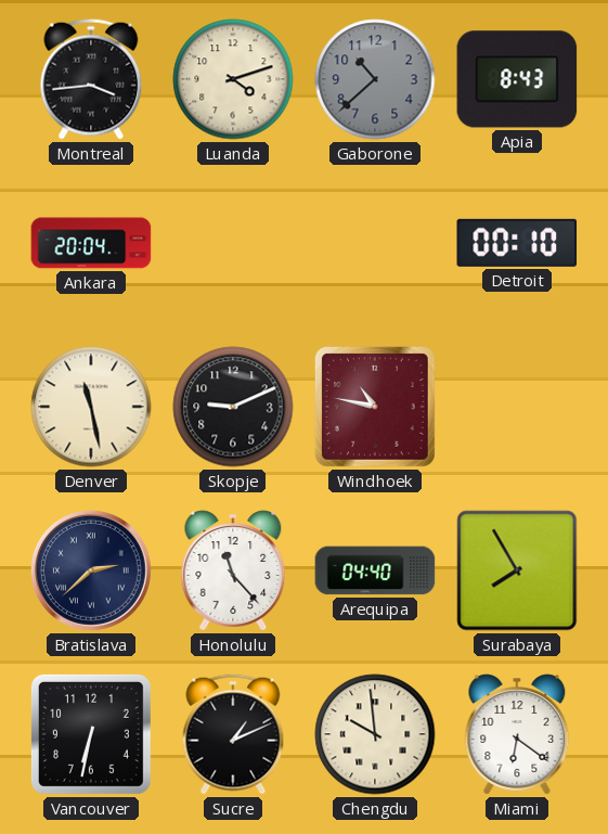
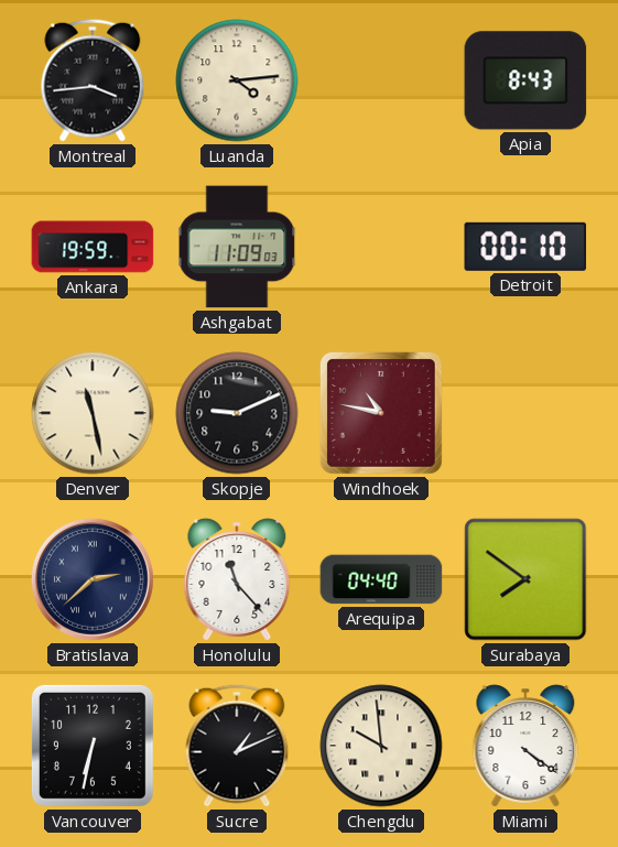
Luanda: 4:12 -> 4:14 (237, 80)
Gaborone: 10:38 -> none (375, 79)
Ankara: 20:04 -> 19:59 (93, 247)
Ashgabat: none -> 11:09 (237, 247)
Surabaya: 7:55 -> 7:51 (525, 579)
Miami: 6:21 -> 4:21 (525, 746)
